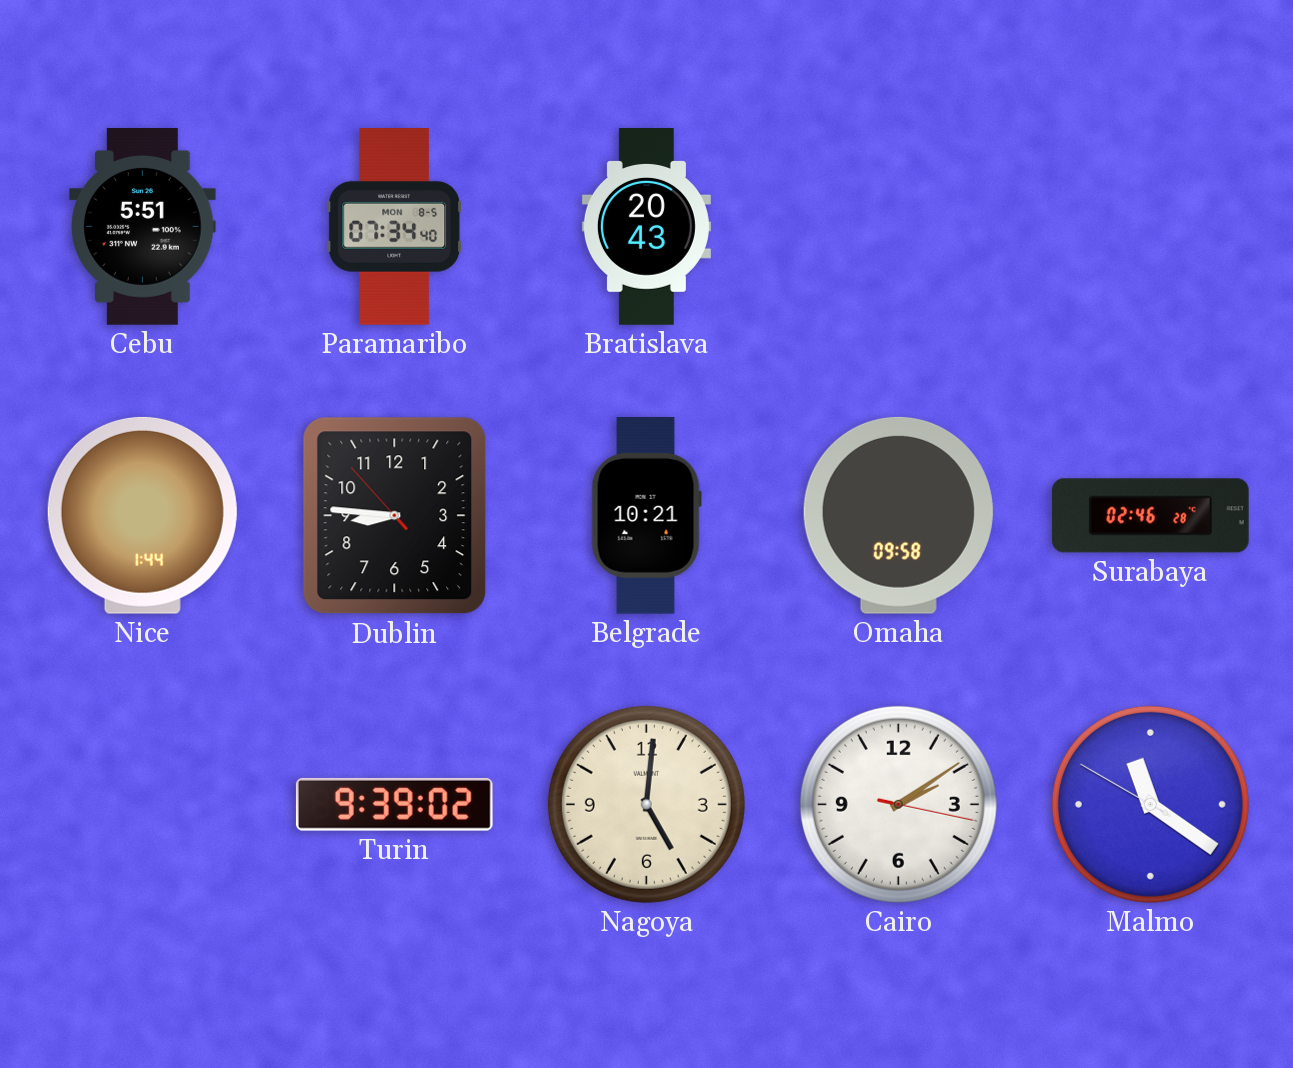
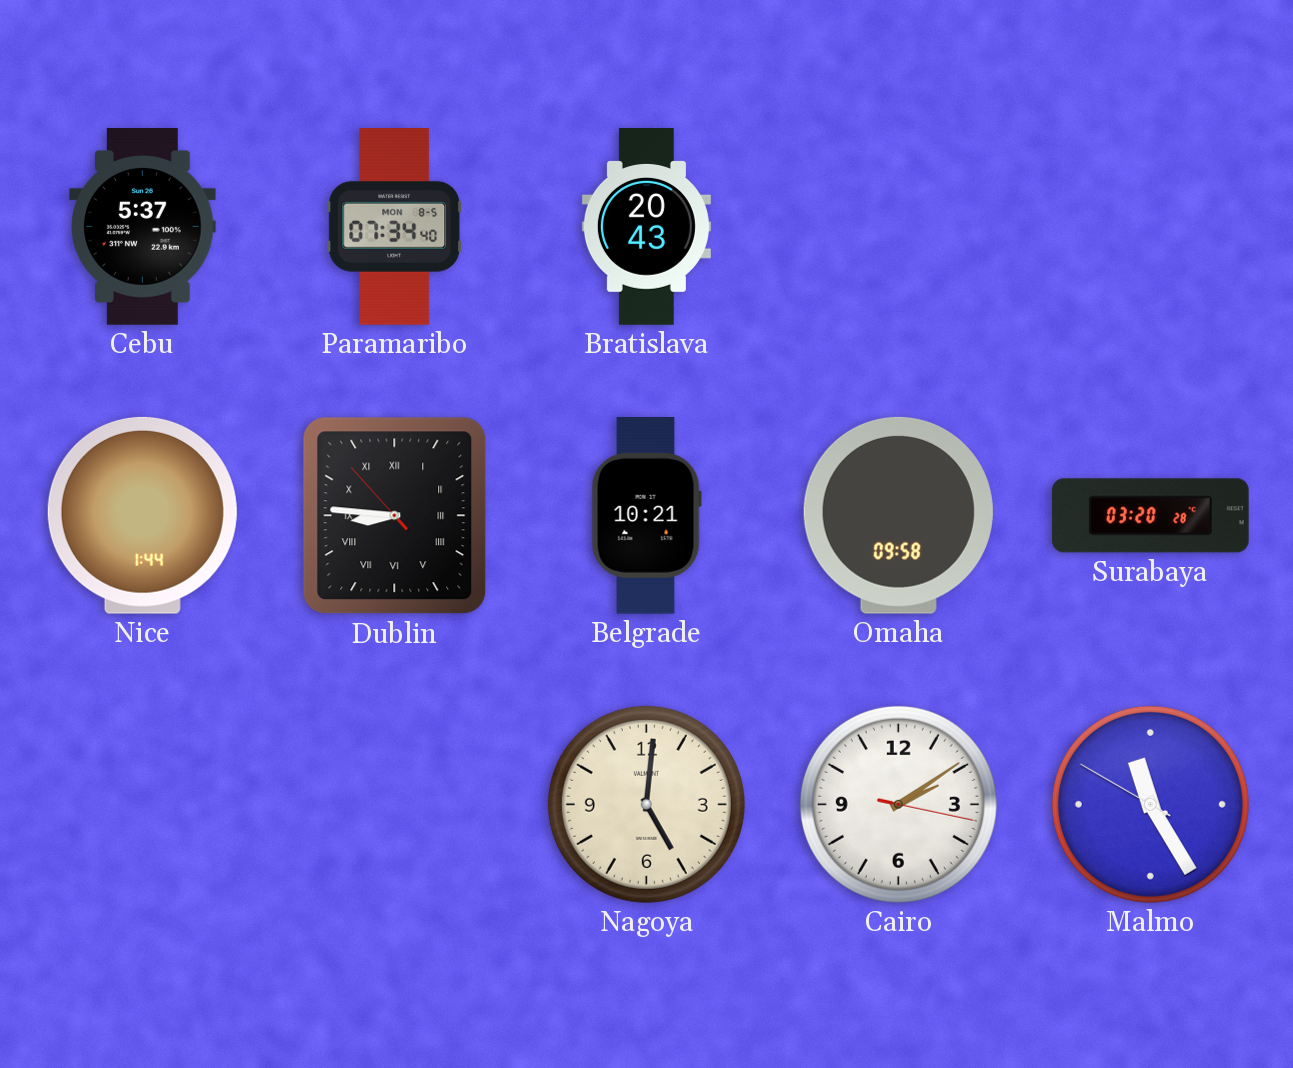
Cebu: 5:51 -> 5:37 (143, 227)
Dublin numerals: Arabic -> Roman (395, 516)
Surabaya: 02:46 -> 03:20 (1151, 516)
Turin: 9:39 -> none (394, 804)
Malmo: 11:20 -> 11:24 (1150, 804)
